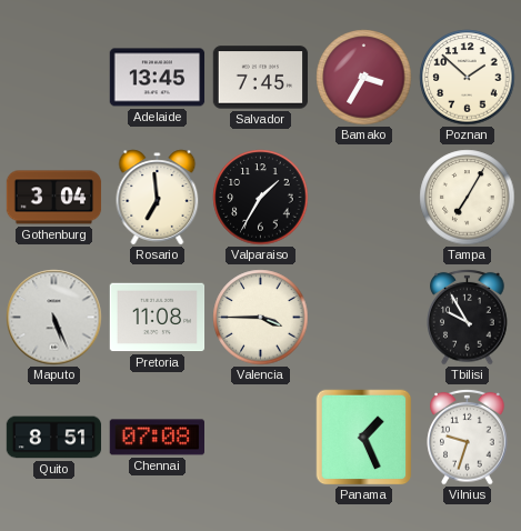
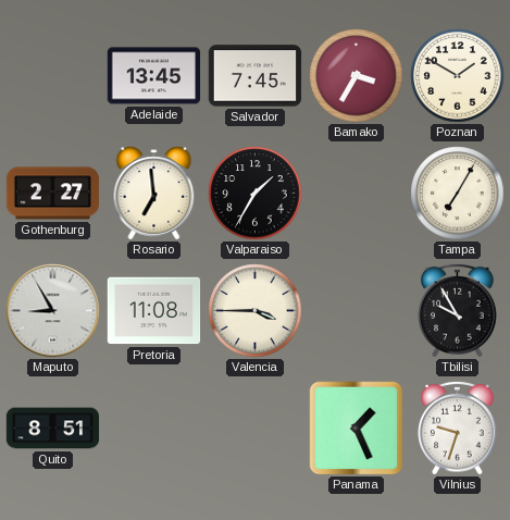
Poznan: 1:52 -> 1:50 (458, 76)
Gothenburg: 3:04 -> 2:27 (53, 194)
Maputo: 5:26 -> 8:55 (53, 311)
Chennai: 07:08 -> none (157, 438)
